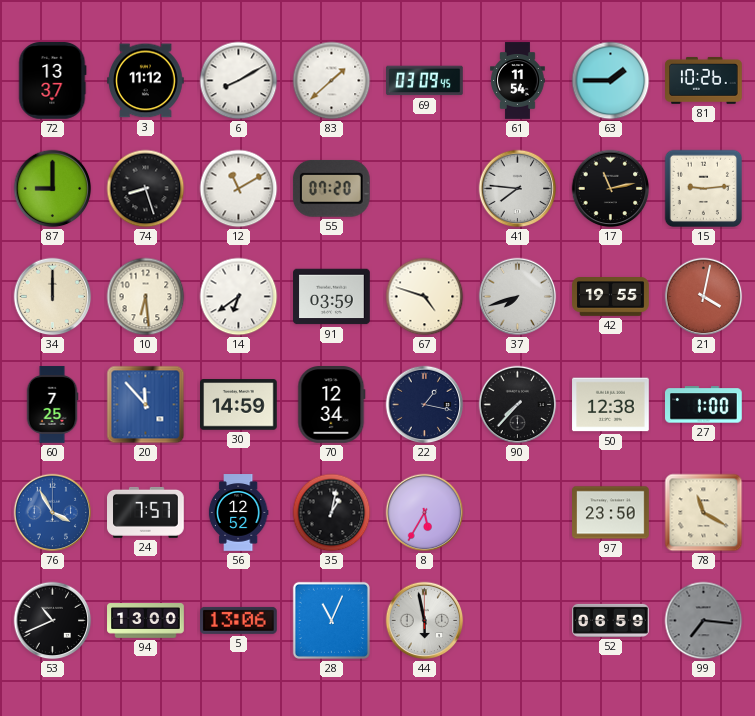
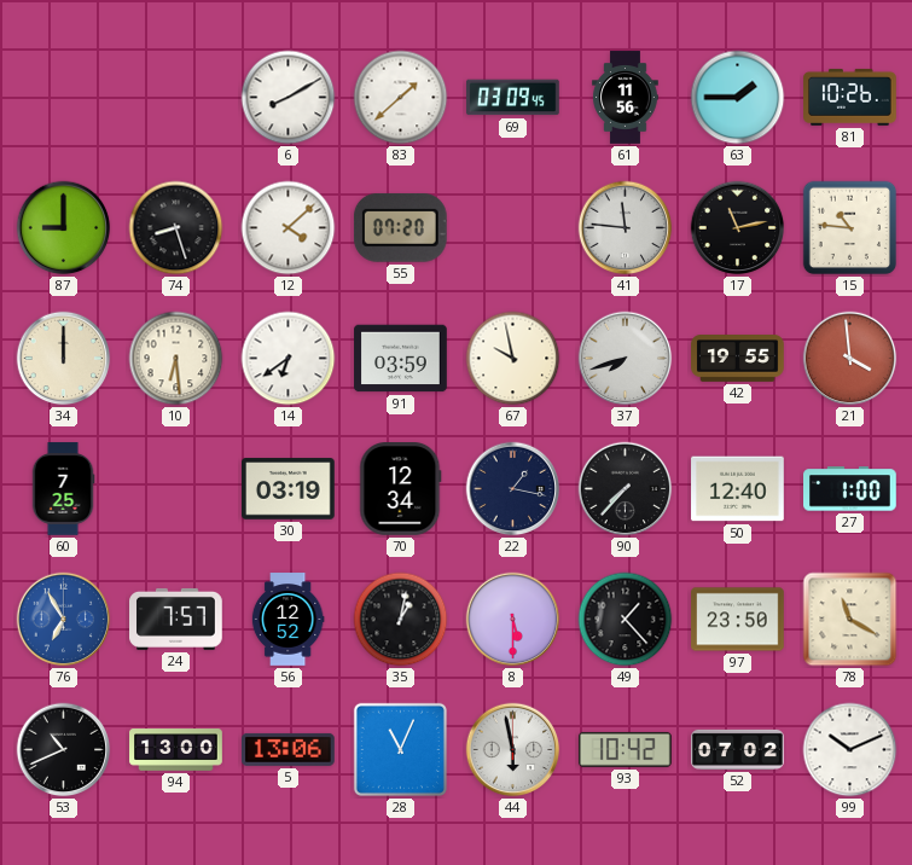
72: 13:37 -> none (53, 81)
3: 11:12 -> none (146, 81)
61: 11:54 -> 11:56 (626, 98)
12: 11:10 -> 4:08 (289, 228)
41: 7:46 -> 11:46 (626, 228)
15: 9:14 -> 10:46 (850, 228)
67: 4:48 -> 9:58 (513, 359)
21: 4:02 -> 3:59 (850, 359)
20: 11:53 -> none (146, 405)
30: 14:59 -> 03:19 (289, 489)
50: 12:38 -> 12:40 (738, 489)
76: 3:55 -> 6:55 (64, 620)
8: 5:35 -> 5:30 (513, 620)
49: none -> 1:23 (626, 620)
93: none -> 10:42 (626, 749)
52: 06:59 -> 07:02 (738, 749)
99: 7:16 -> 10:11 (850, 750)
99 dial: grey -> white (850, 750)
